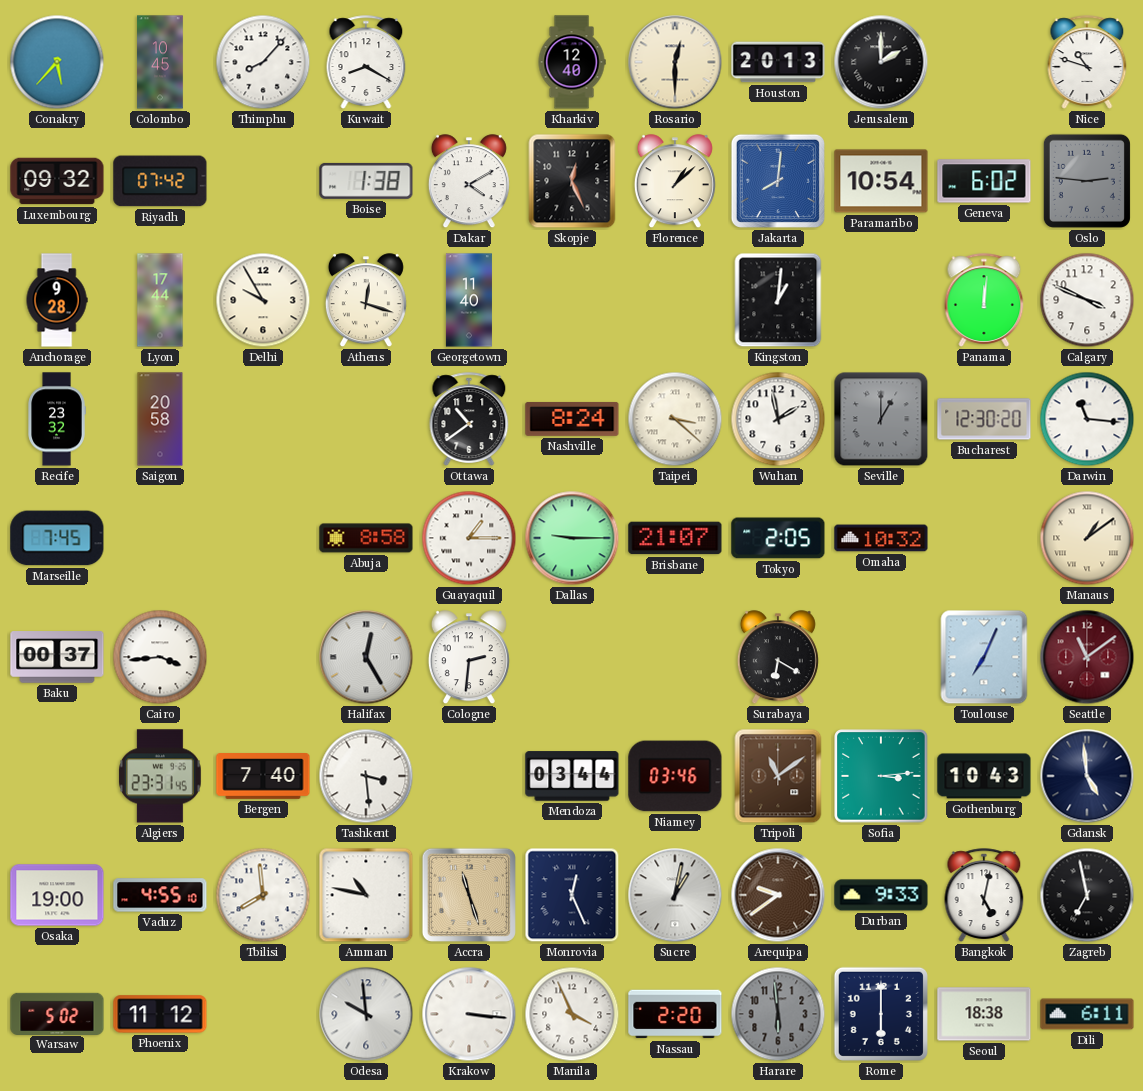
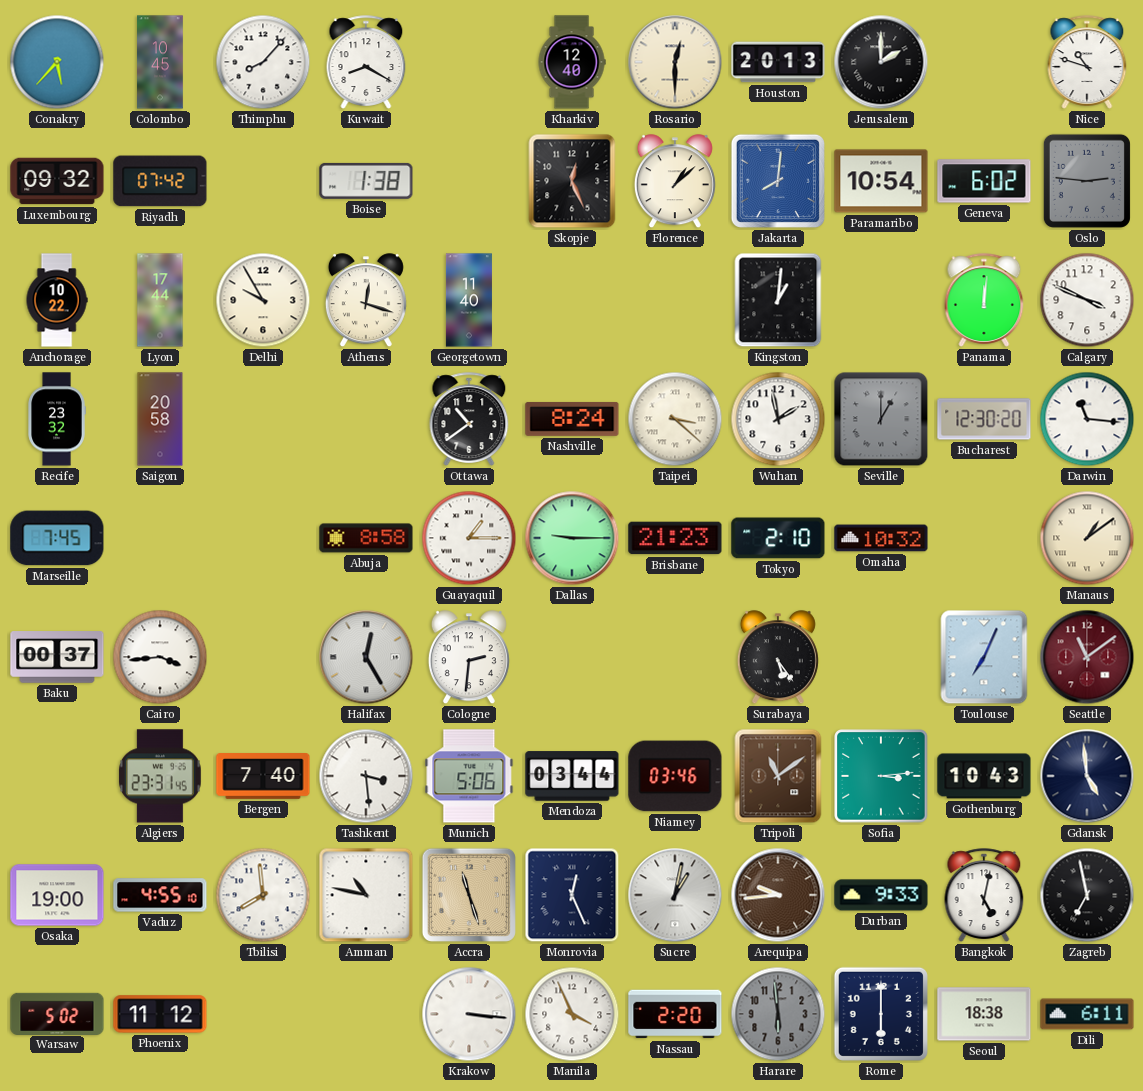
Dakar: 4:10 -> none (469, 182)
Anchorage: 9:28 -> 10:22 (57, 300)
Brisbane: 21:07 -> 21:23 (675, 538)
Tokyo: 2:05 -> 2:10 (778, 538)
Surabaya: 6:20 -> 5:24 (778, 658)
Munich: none -> 5:06 (469, 776)
Arequipa: 9:39 -> 9:44 (778, 895)
Odesa: 9:59 -> none (366, 1014)
